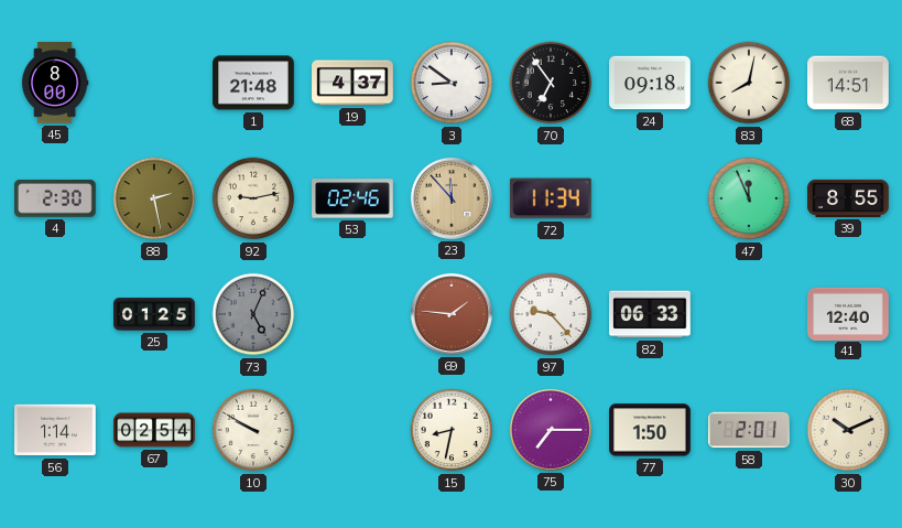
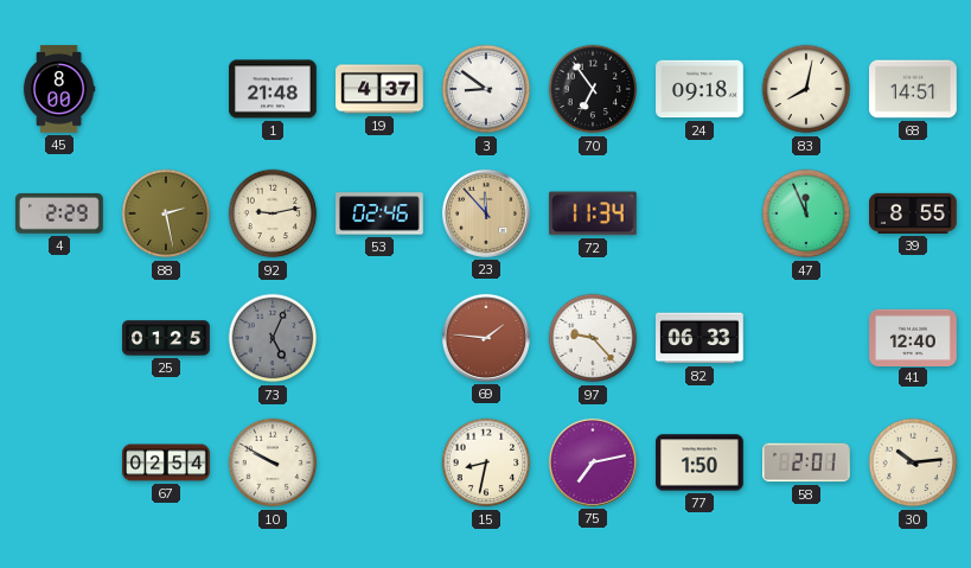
4: 2:30 -> 2:29 (60, 213)
56: 1:14 -> none (56, 430)
75: 7:15 -> 7:13 (593, 462)
30: 10:11 -> 10:14 (913, 462)
